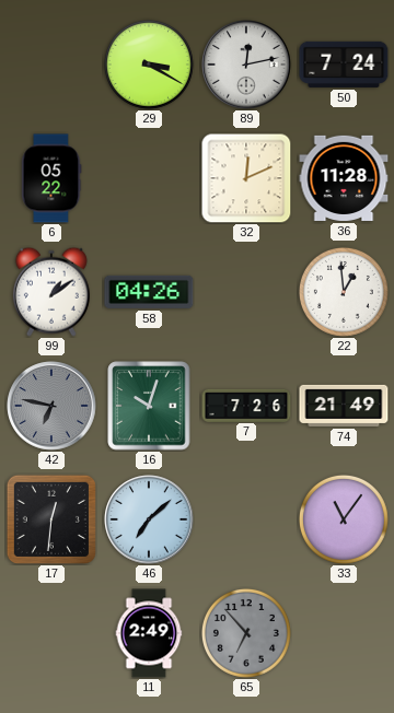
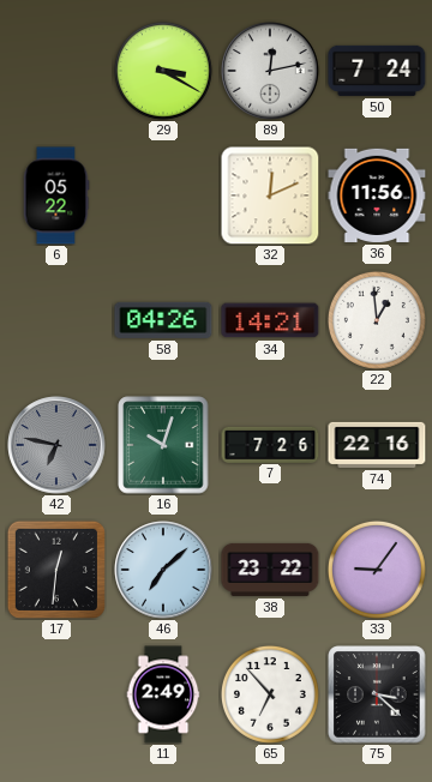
36: 11:28 -> 11:56 (377, 195)
99: 1:09 -> none (51, 292)
34: none -> 14:21 (270, 320)
74: 21:49 -> 22:16 (377, 445)
38: none -> 23:22 (270, 570)
33: 11:06 -> 9:06 (377, 570)
65 dial: grey -> white (270, 694)
75: none -> 3:22 (377, 694)
